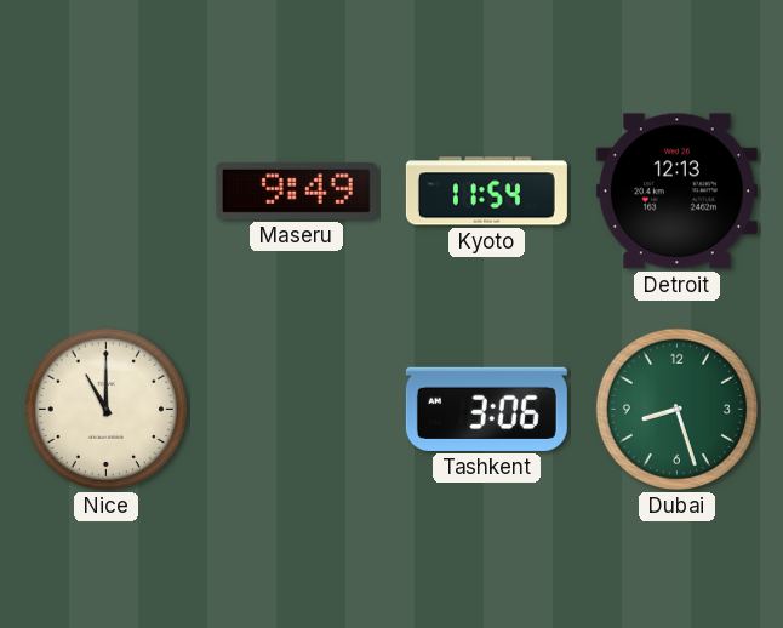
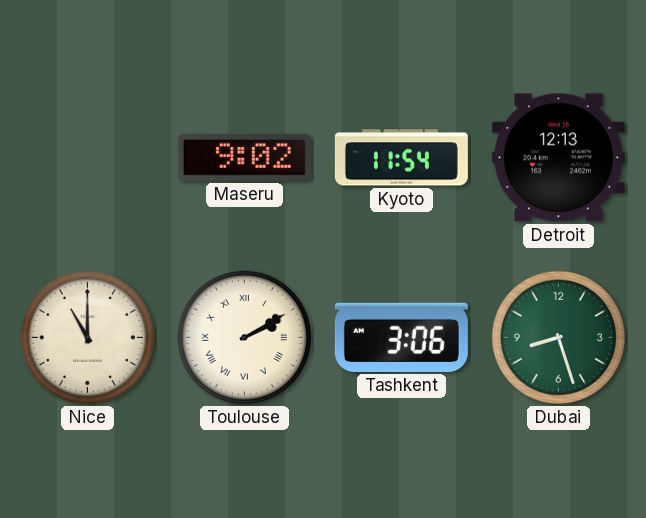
Maseru: 9:49 -> 9:02 (244, 157)
Toulouse: none -> 2:10 (244, 337)
